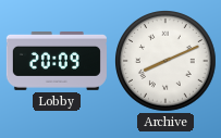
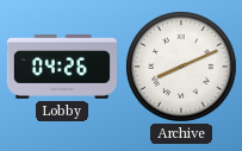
Lobby: 20:09 -> 04:26 (62, 67)
